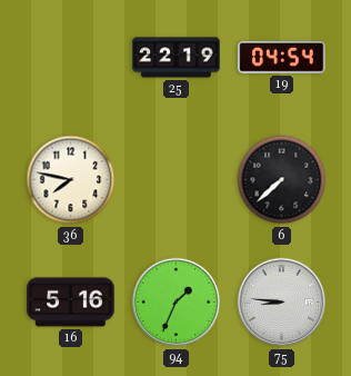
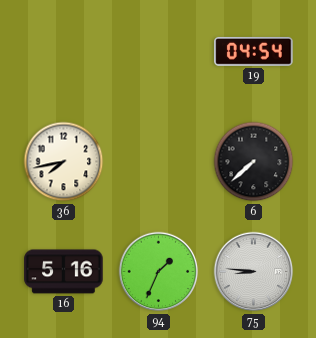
25: 22:19 -> none (177, 58)
36: 7:47 -> 7:43 (64, 162)
